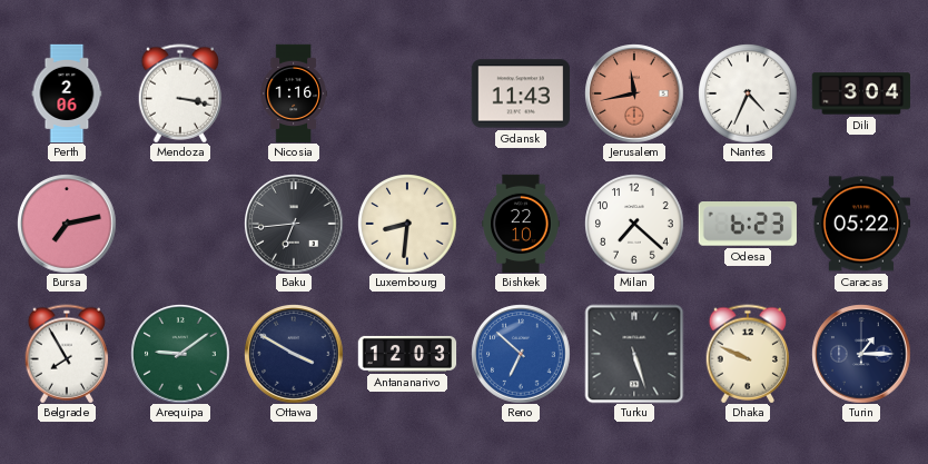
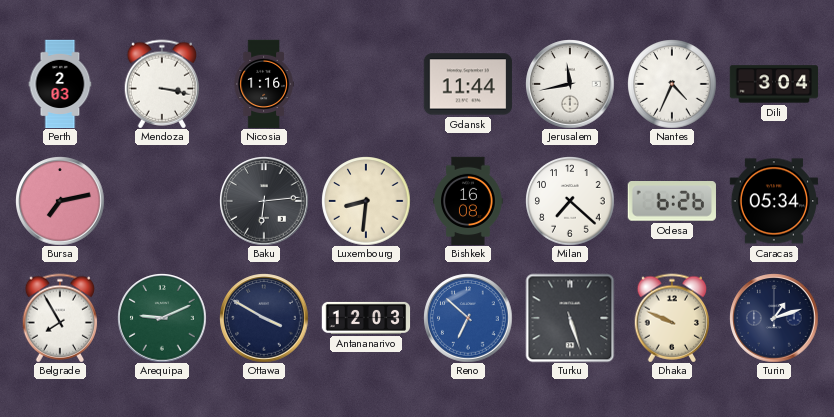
Perth: 2:06 -> 2:03 (60, 84)
Gdansk: 11:43 -> 11:44 (468, 84)
Jerusalem dial: salmon -> white (570, 84)
Baku: 6:44 -> 6:14 (264, 201)
Bishkek: 22:10 -> 16:08 (468, 201)
Odesa: 6:23 -> 6:26 (672, 202)
Caracas: 05:22 -> 05:34 (774, 201)
Arequipa: 9:09 -> 9:11 (162, 318)
Turin: 1:15 -> 1:12 (774, 318)
